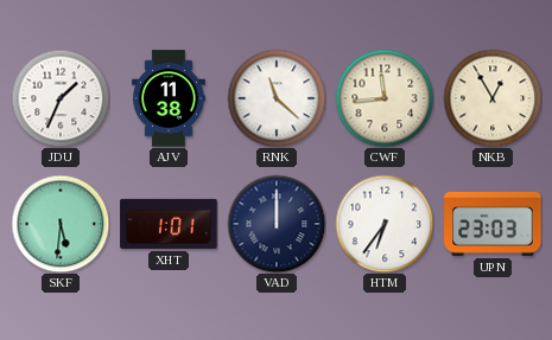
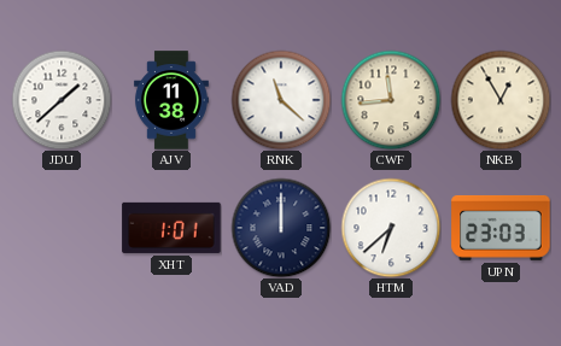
JDU: 1:34 -> 1:38 (62, 100)
SKF: 5:31 -> none (61, 224)
HTM: 6:36 -> 6:38 (391, 228)
